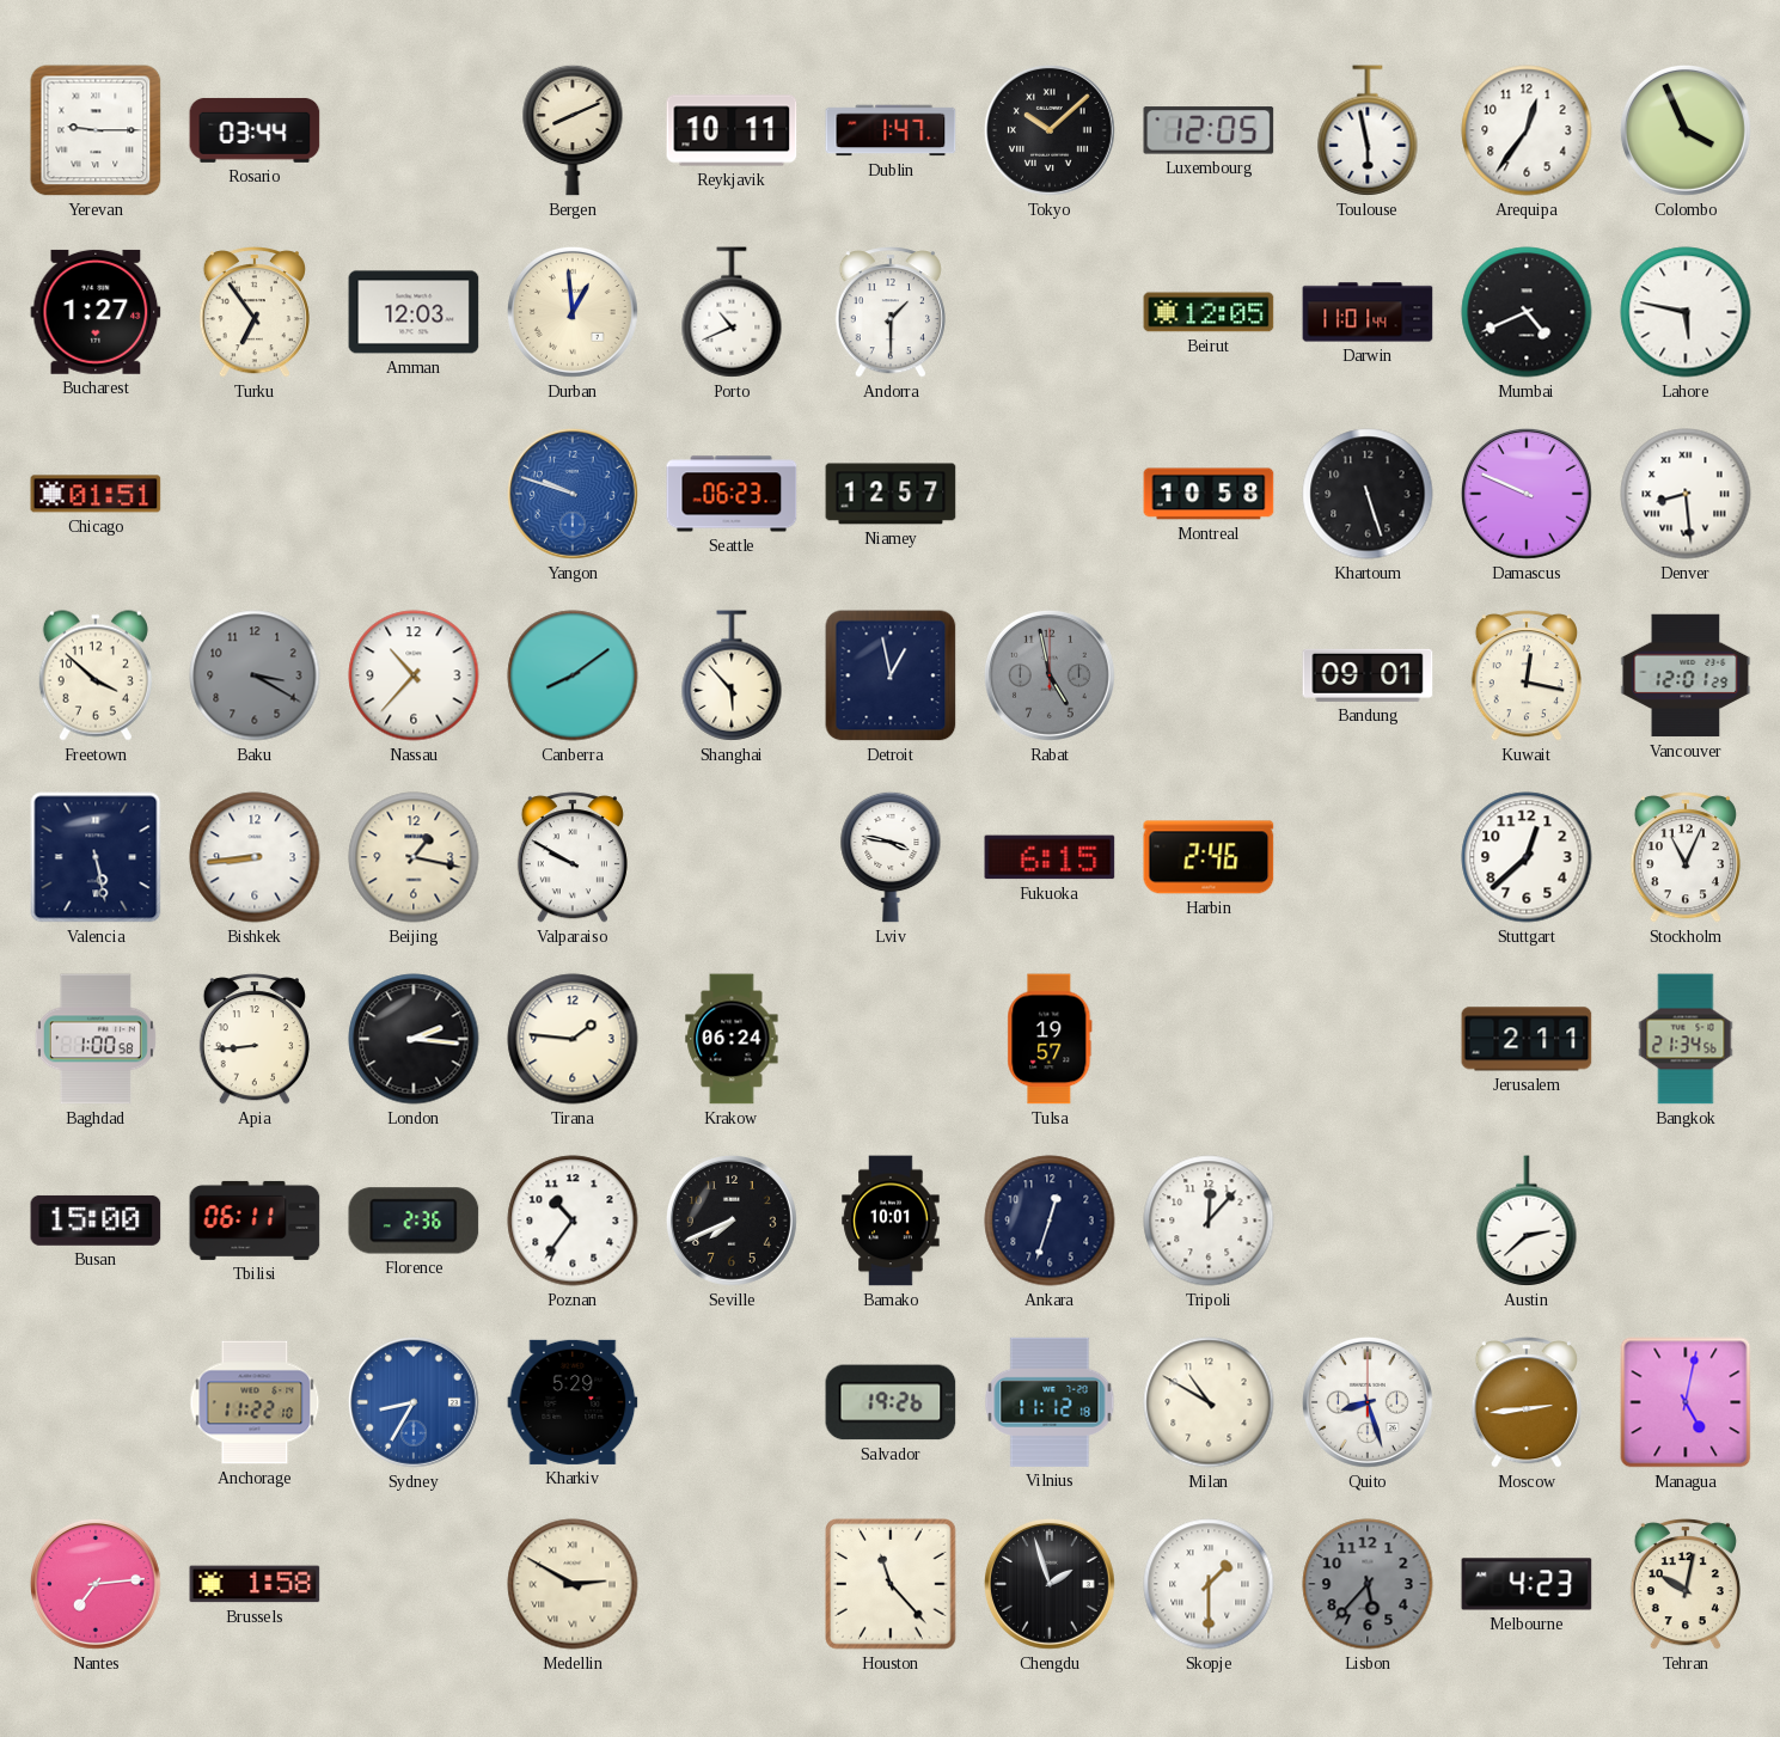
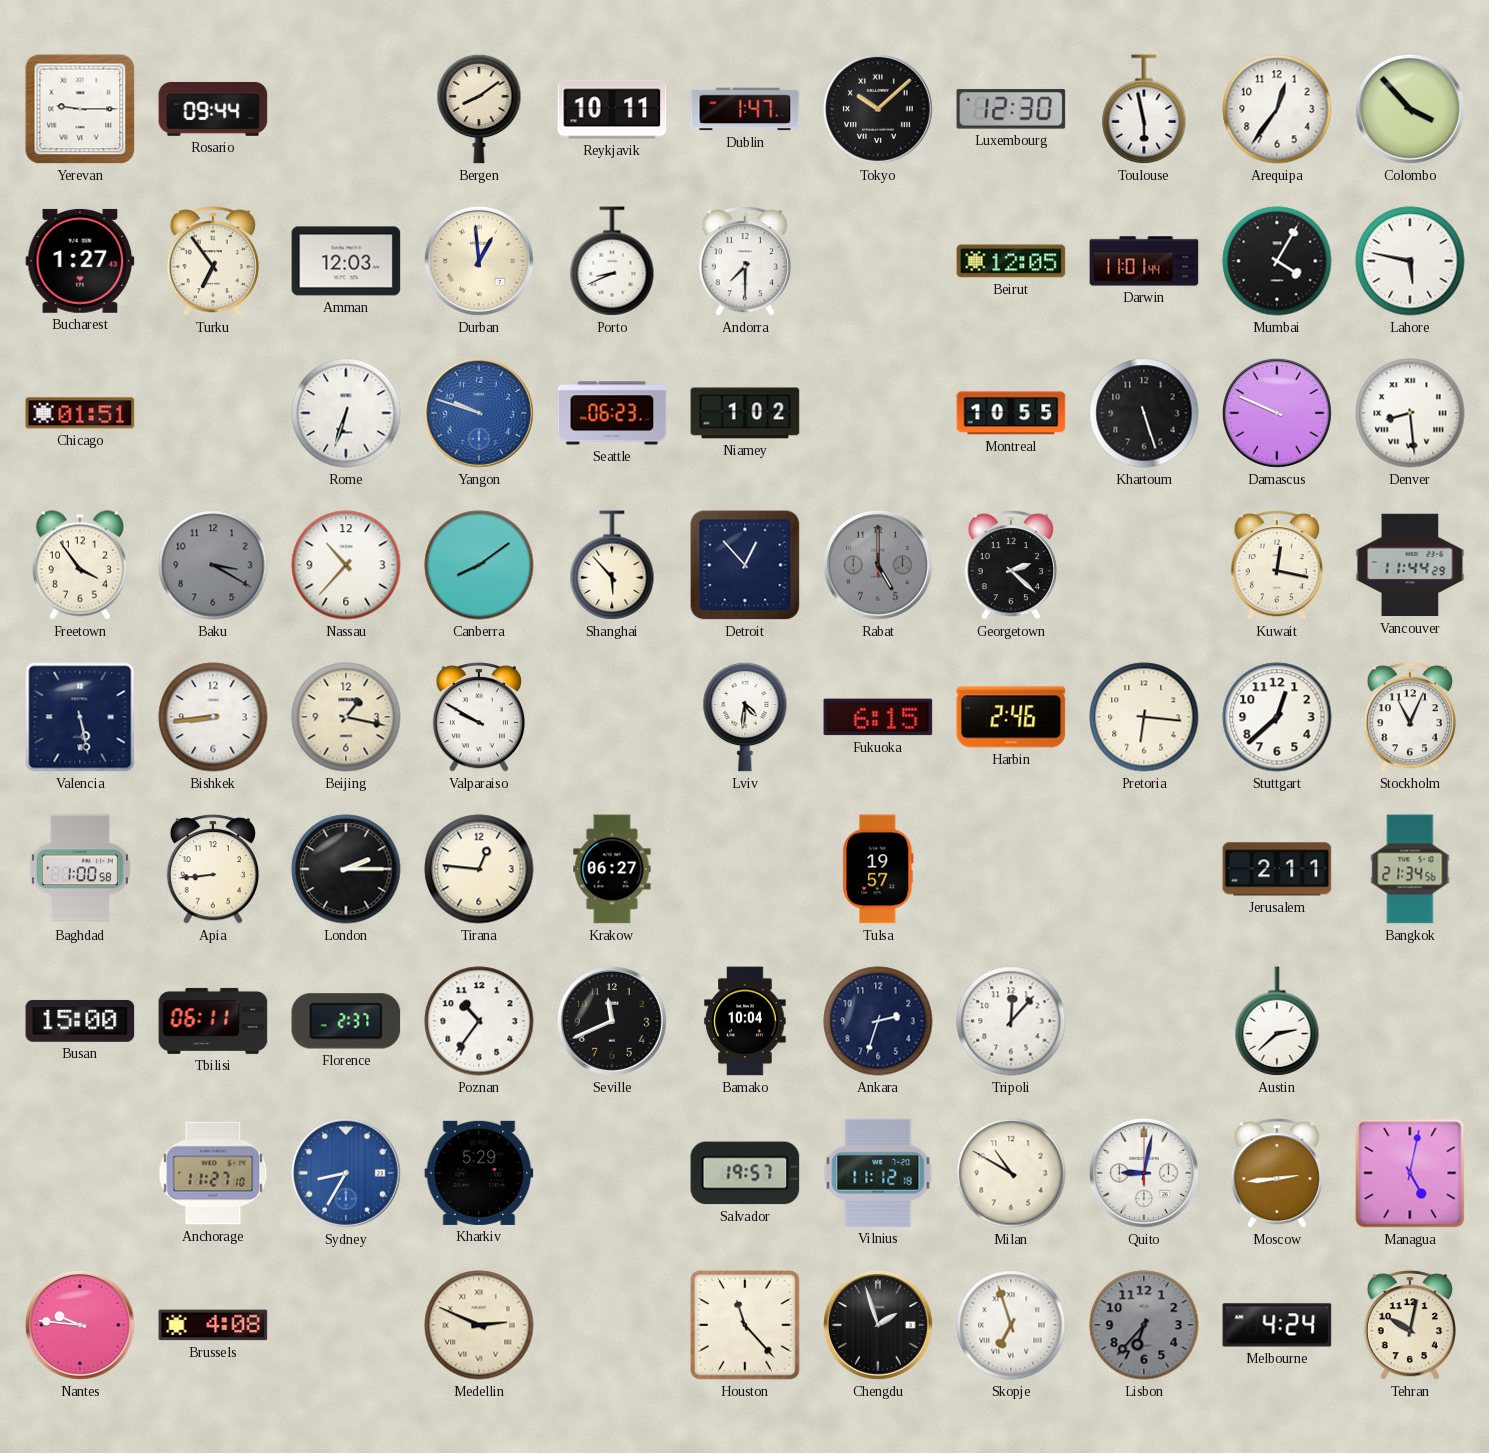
Rosario: 03:44 -> 09:44 (213, 109)
Bergen: 8:11 -> 8:09 (479, 109)
Luxembourg: 12:05 -> 12:30 (1011, 109)
Colombo: 3:56 -> 3:53 (1410, 109)
Porto: 10:41 -> 8:41 (612, 261)
Andorra: 1:30 -> 7:30 (745, 261)
Mumbai: 4:41 -> 4:05 (1277, 261)
Rome: none -> 6:33 (346, 413)
Niamey: 12:57 -> 1:02 (745, 413)
Montreal: 10:58 -> 10:55 (1011, 413)
Freetown: 3:52 -> 3:54 (80, 565)
Detroit: 12:58 -> 12:53 (745, 565)
Rabat: 4:58 -> 5:00 (878, 565)
Georgetown: none -> 2:22 (1011, 565)
Bandung: 09:01 -> none (1368, 675)
Vancouver: 12:01 -> 11:44 (1410, 565)
Lviv: 3:47 -> 4:31 (745, 717)
Pretoria: none -> 6:16 (1144, 717)
London: 2:16 -> 2:15 (346, 869)
Tirana: 1:46 -> 12:46 (479, 869)
Krakow: 06:24 -> 06:27 (612, 869)
Florence: 2:36 -> 2:37 (346, 1021)
Seville: 7:41 -> 11:41 (612, 1021)
Bamako: 10:01 -> 10:04 (745, 1021)
Ankara: 12:33 -> 2:33 (878, 1021)
Anchorage: 11:22 -> 11:27 (213, 1173)
Salvador: 19:26 -> 19:57 (745, 1173)
Quito: 8:27 -> 9:02 (1144, 1173)
Nantes: 7:14 -> 9:46 (80, 1325)
Brussels: 1:58 -> 4:08 (213, 1325)
Medellin: 2:50 -> 2:49 (479, 1325)
Skopje: 1:30 -> 6:57 (1011, 1325)
Lisbon: 5:37 -> 6:37 (1144, 1325)
Melbourne: 4:23 -> 4:24 (1277, 1325)
